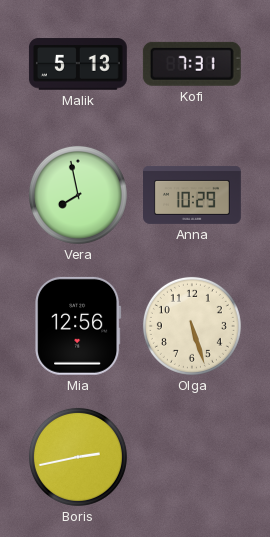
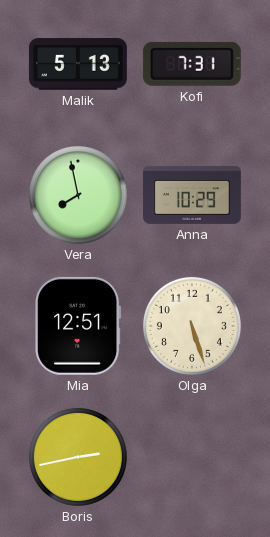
Mia: 12:56 -> 12:51 (78, 326)
